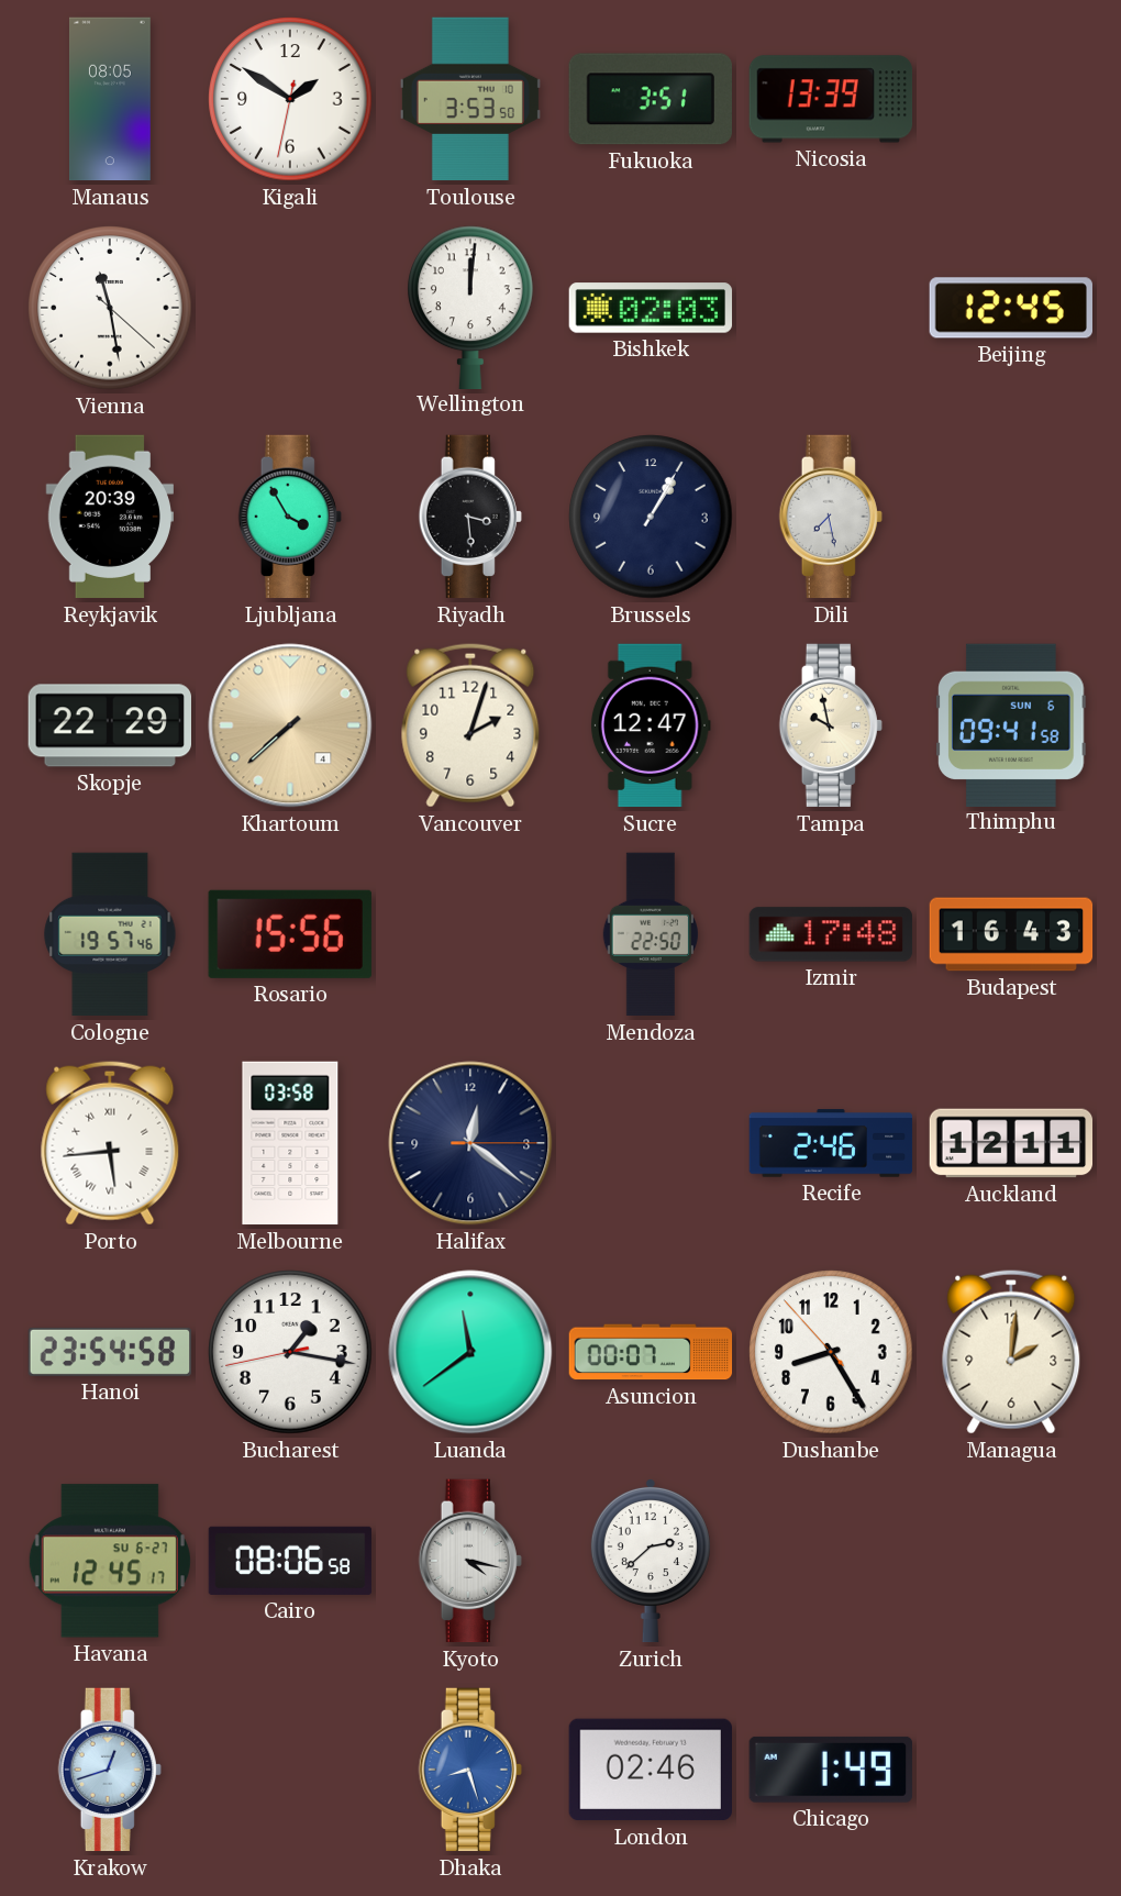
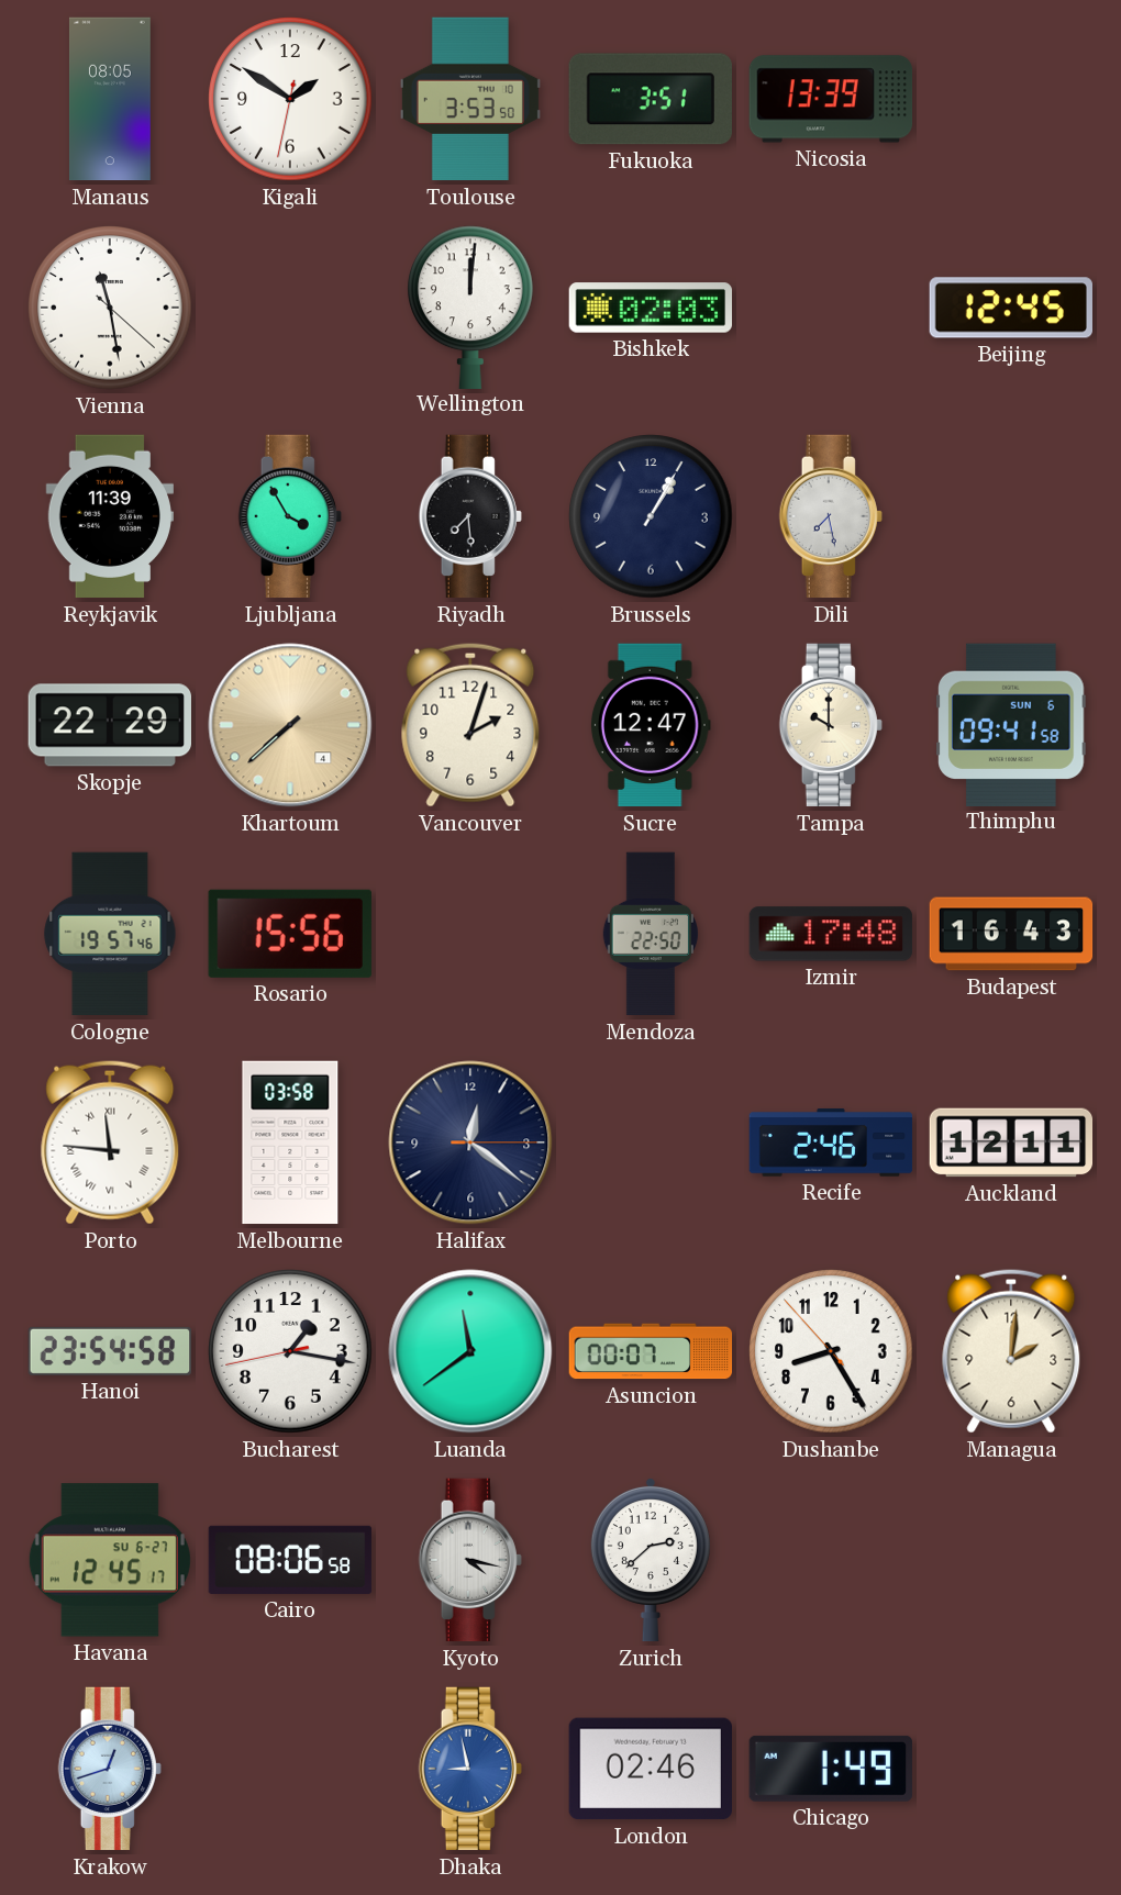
Reykjavik: 20:39 -> 11:39 (110, 516)
Riyadh: 3:29 -> 7:29 (470, 516)
Tampa: 9:58 -> 10:00 (831, 725)
Porto: 5:44 -> 11:46 (110, 1142)
Dhaka: 8:27 -> 8:58 (470, 1769)
